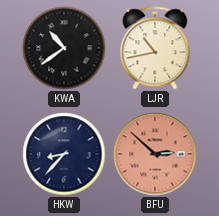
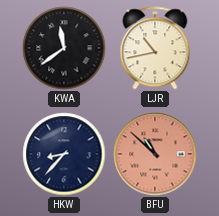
KWA: 10:39 -> 11:39 (64, 48)
BFU: 2:52 -> 10:52 (155, 154)
